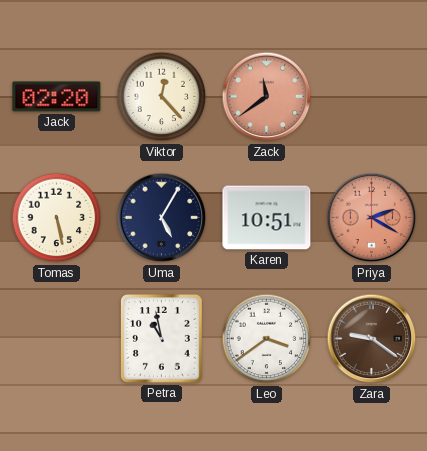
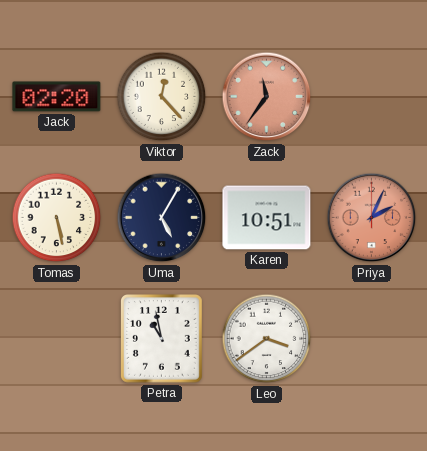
Zack: 11:39 -> 11:36 (267, 97)
Priya: 2:20 -> 2:04 (372, 218)
Zara: 9:21 -> none (372, 339)
